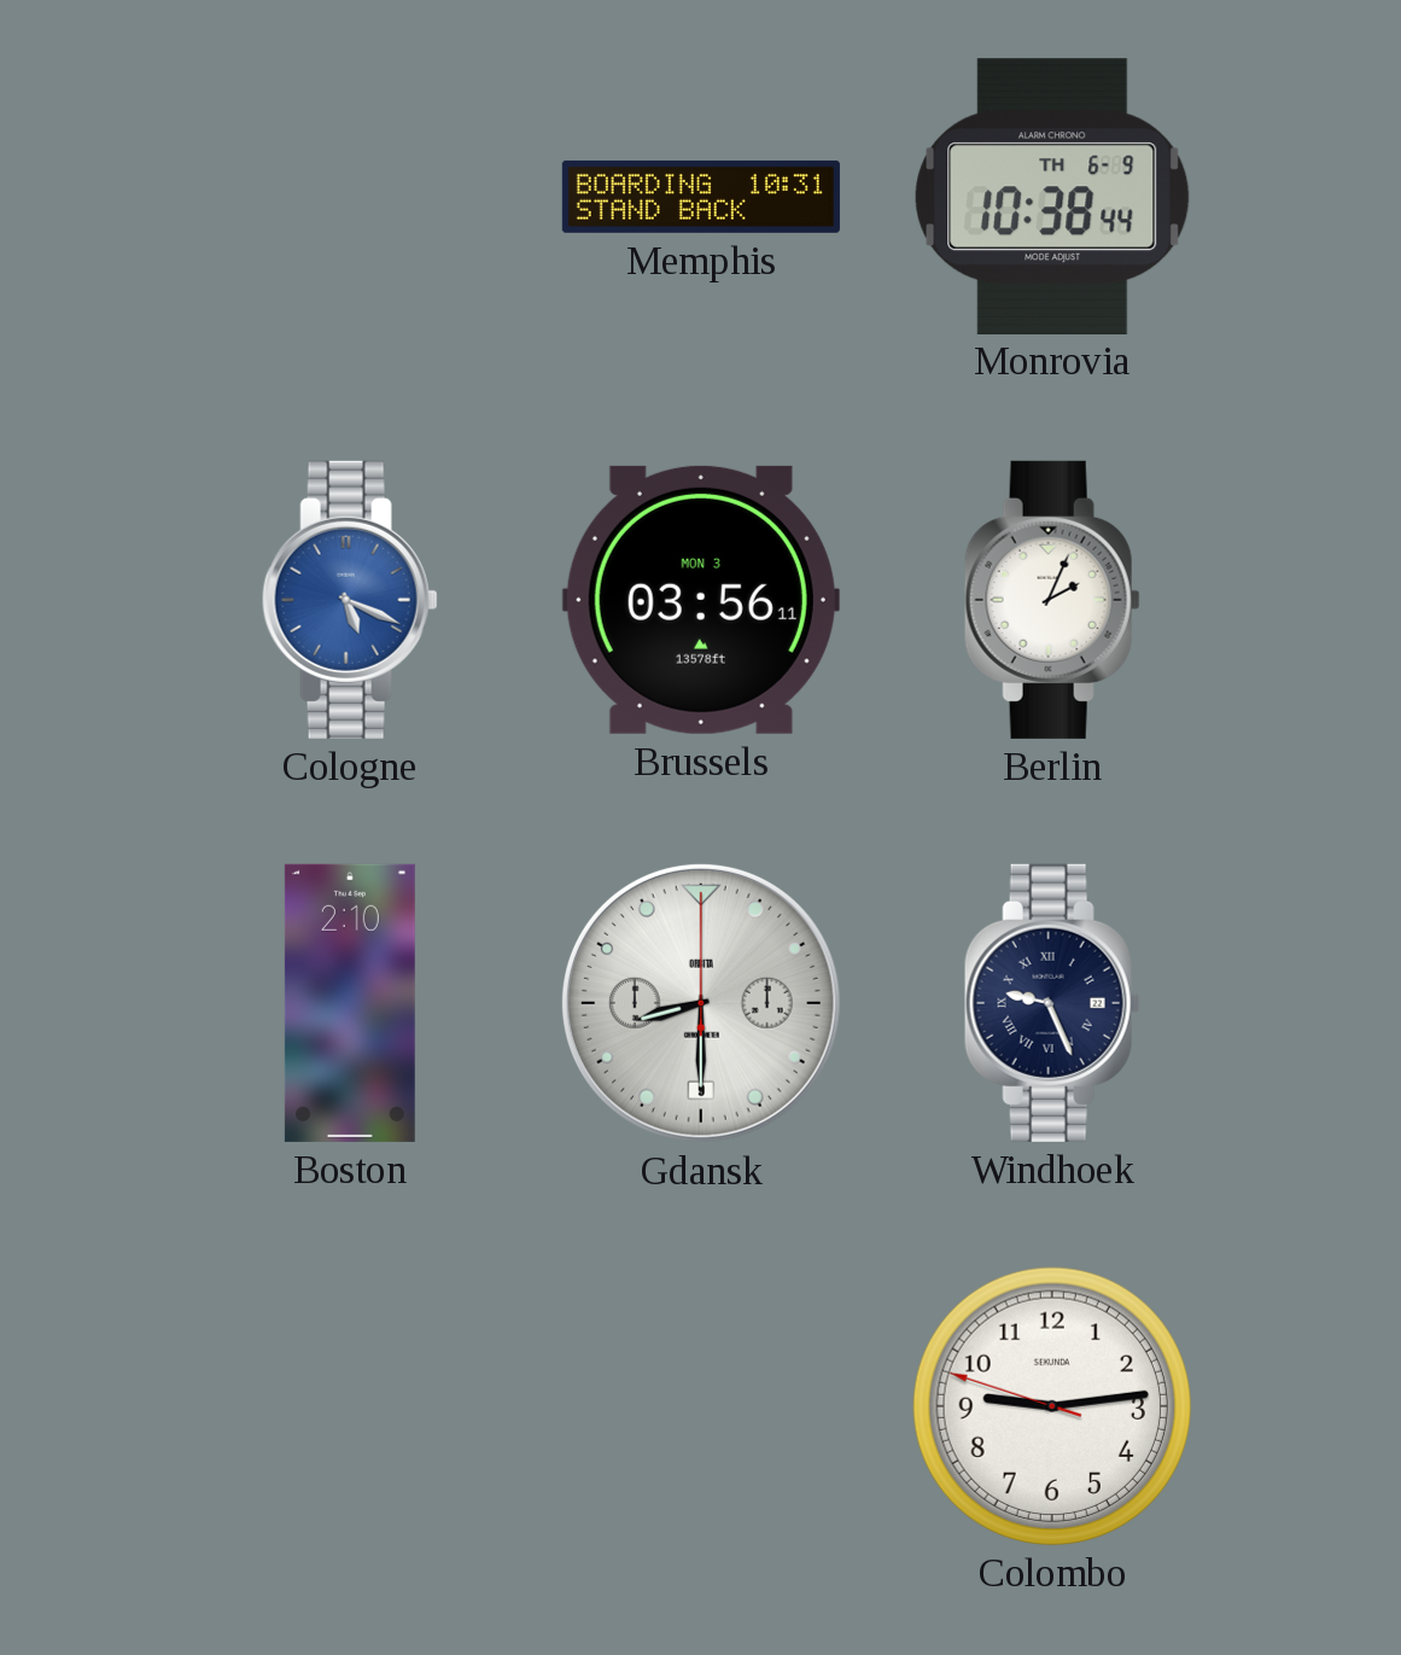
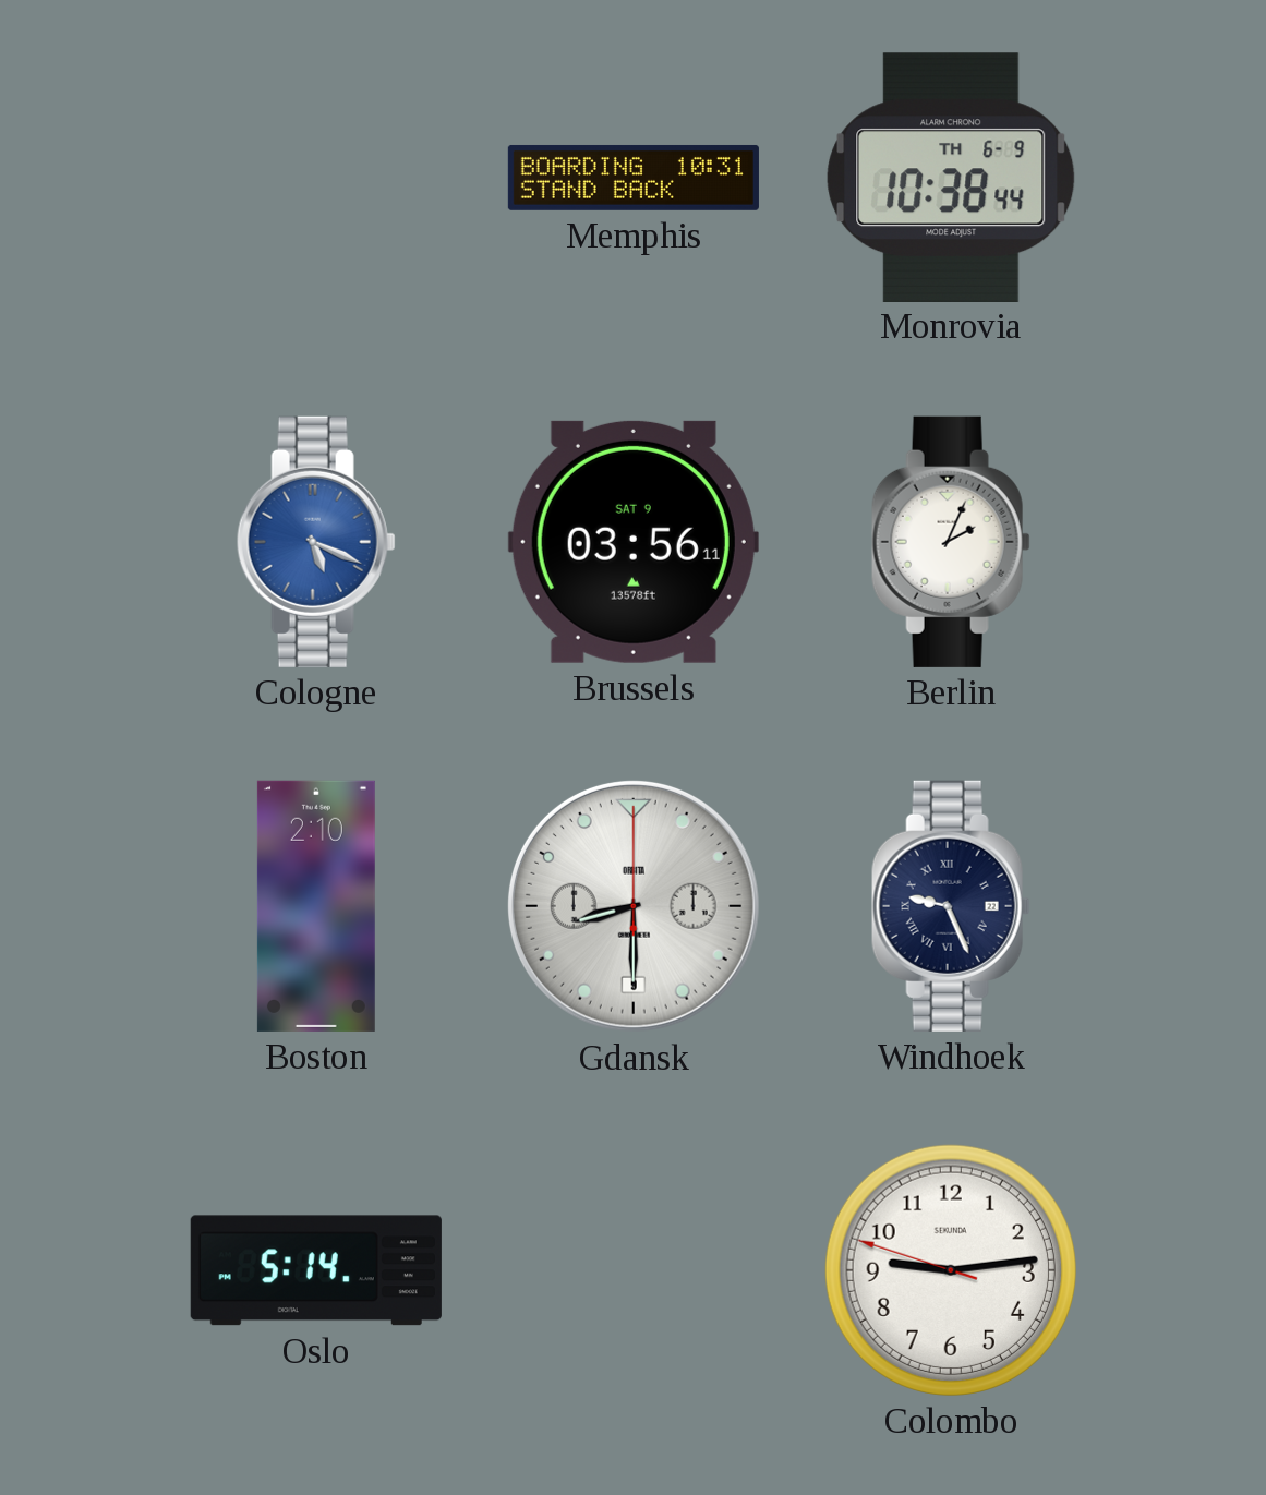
Brussels date: MON 3 -> SAT 9 (634, 542)
Oslo: none -> 5:14 (316, 1270)
